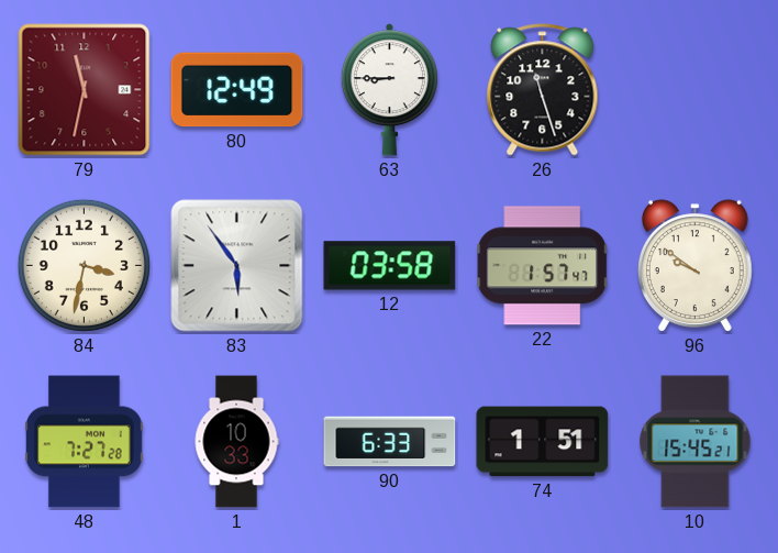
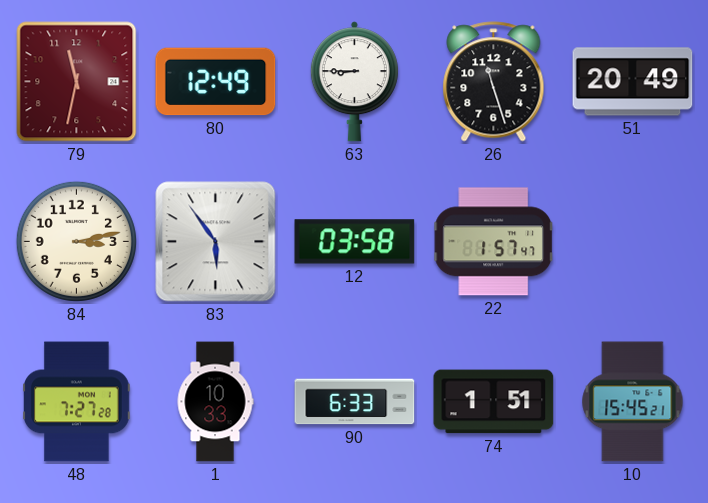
51: none -> 20:49 (633, 82)
84: 3:32 -> 3:13 (76, 241)
96: 9:51 -> none (694, 266)
